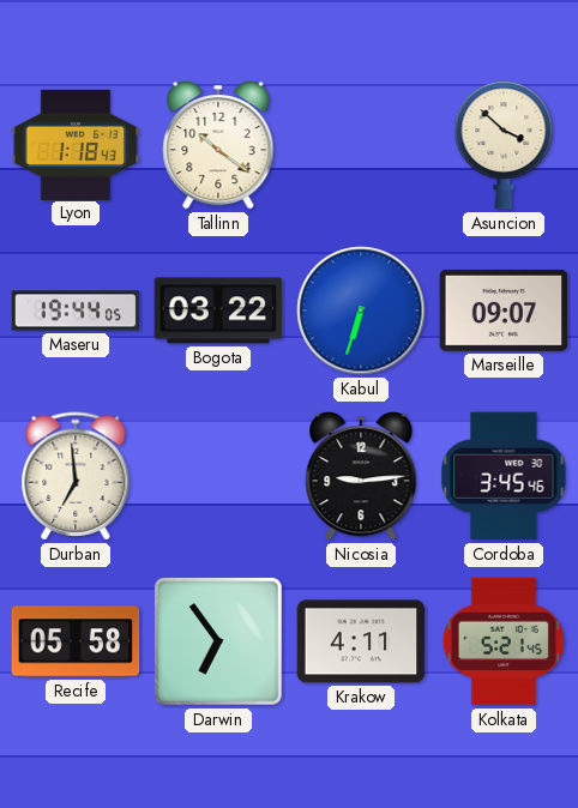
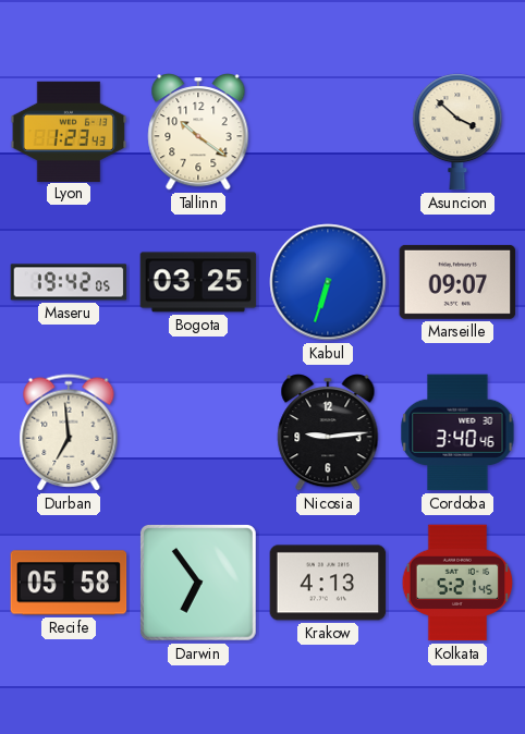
Lyon: 1:18 -> 1:23 (69, 131)
Maseru: 19:44 -> 19:42 (69, 282)
Bogota: 03:22 -> 03:25 (198, 282)
Cordoba: 3:45 -> 3:40 (457, 432)
Krakow: 4:11 -> 4:13 (328, 583)
